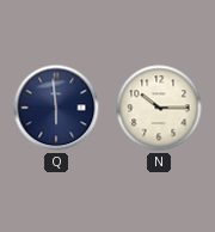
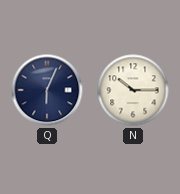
Q: 5:59 -> 6:04 (47, 90)
